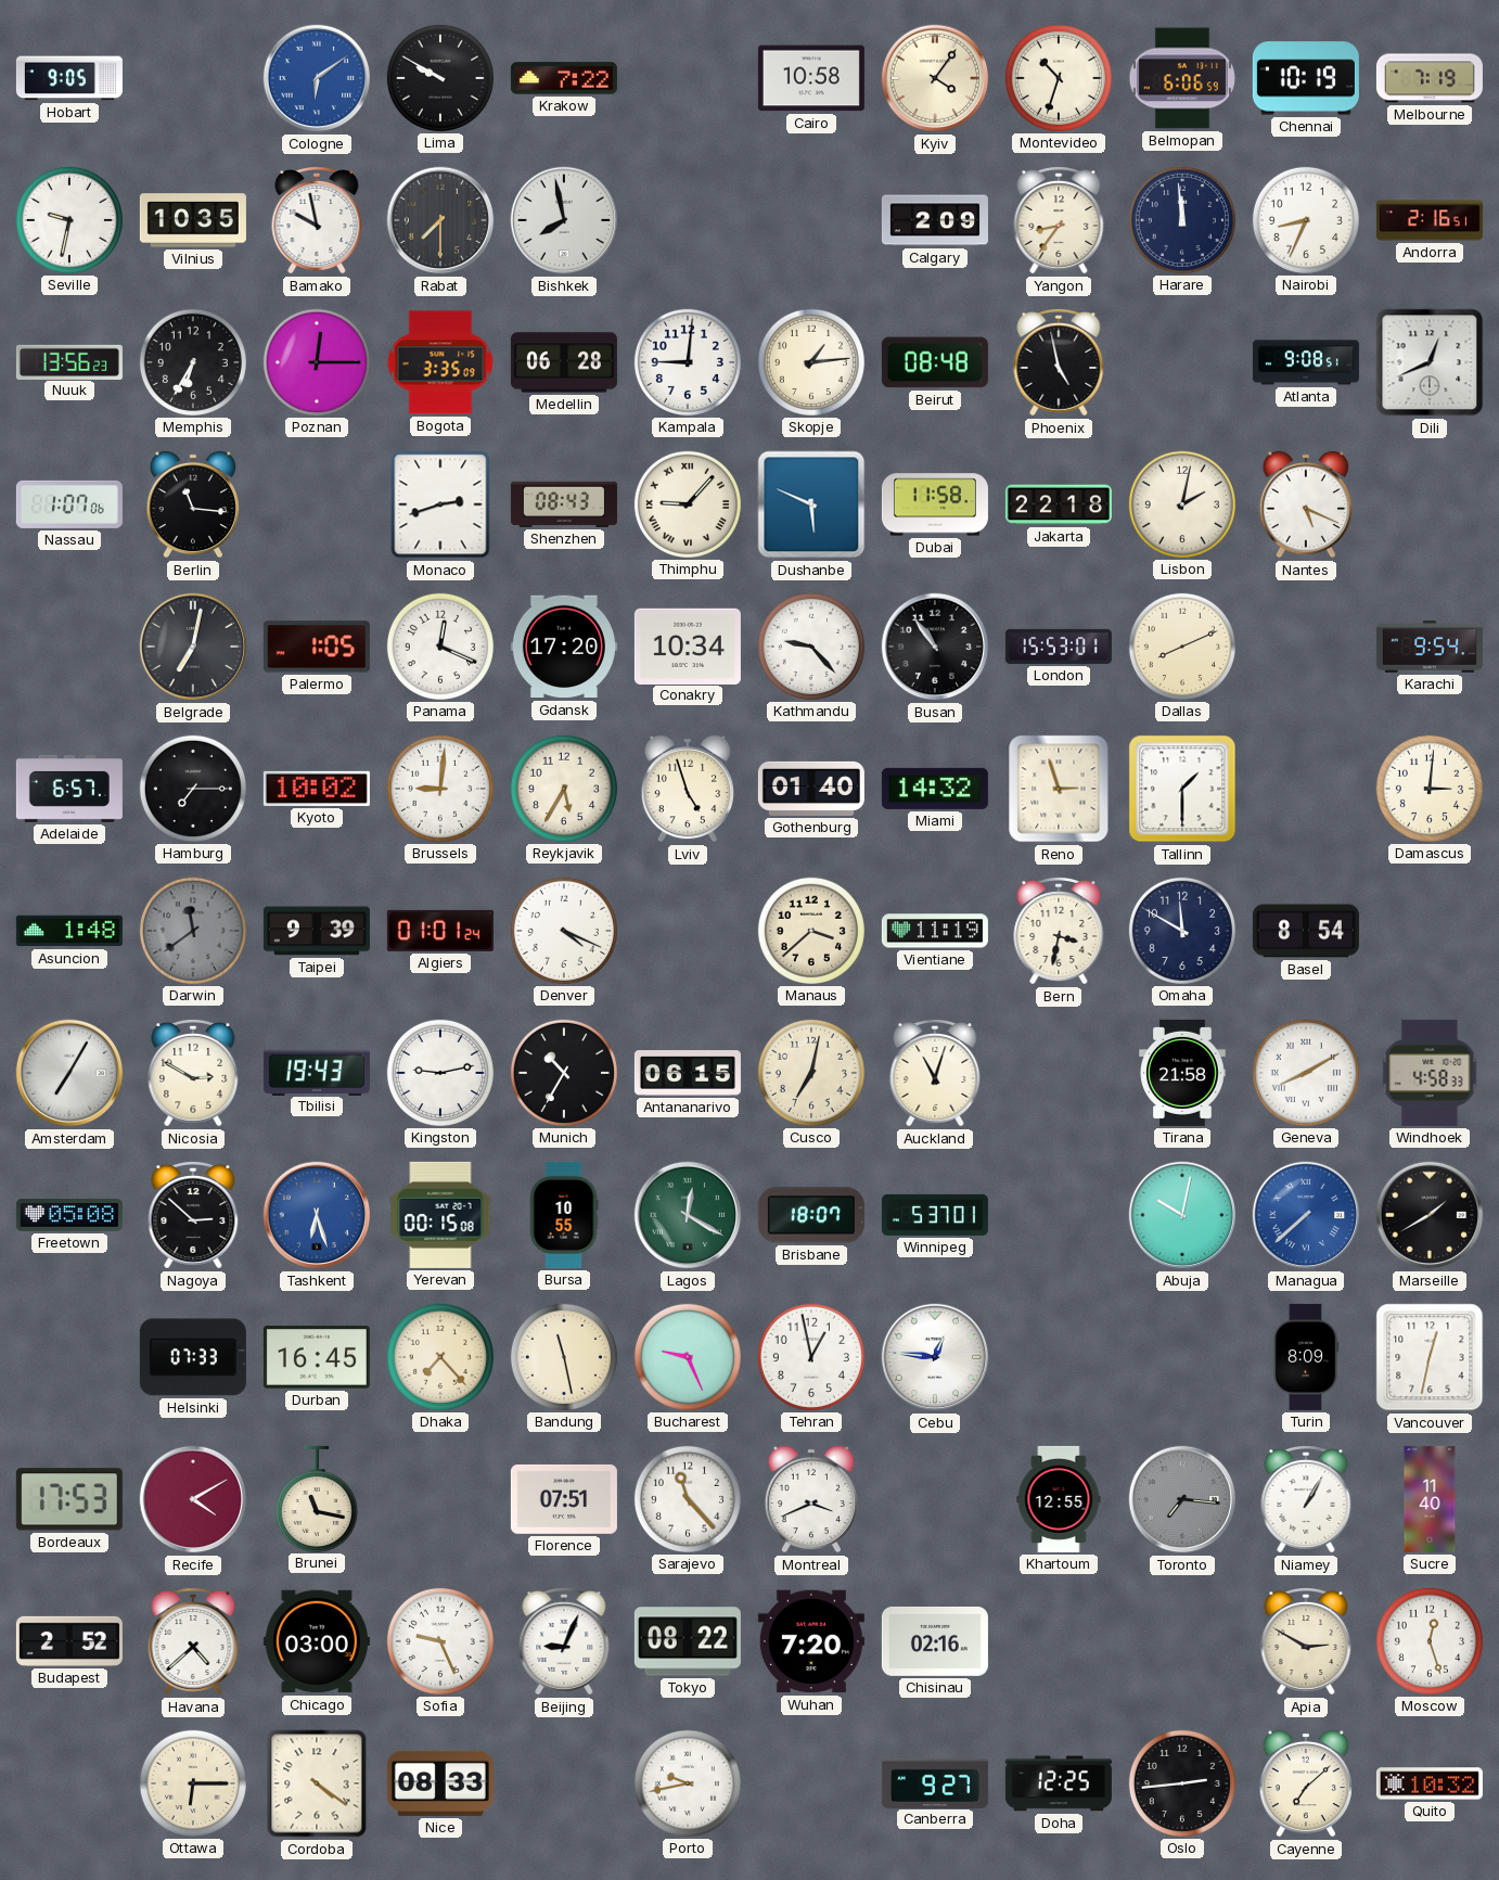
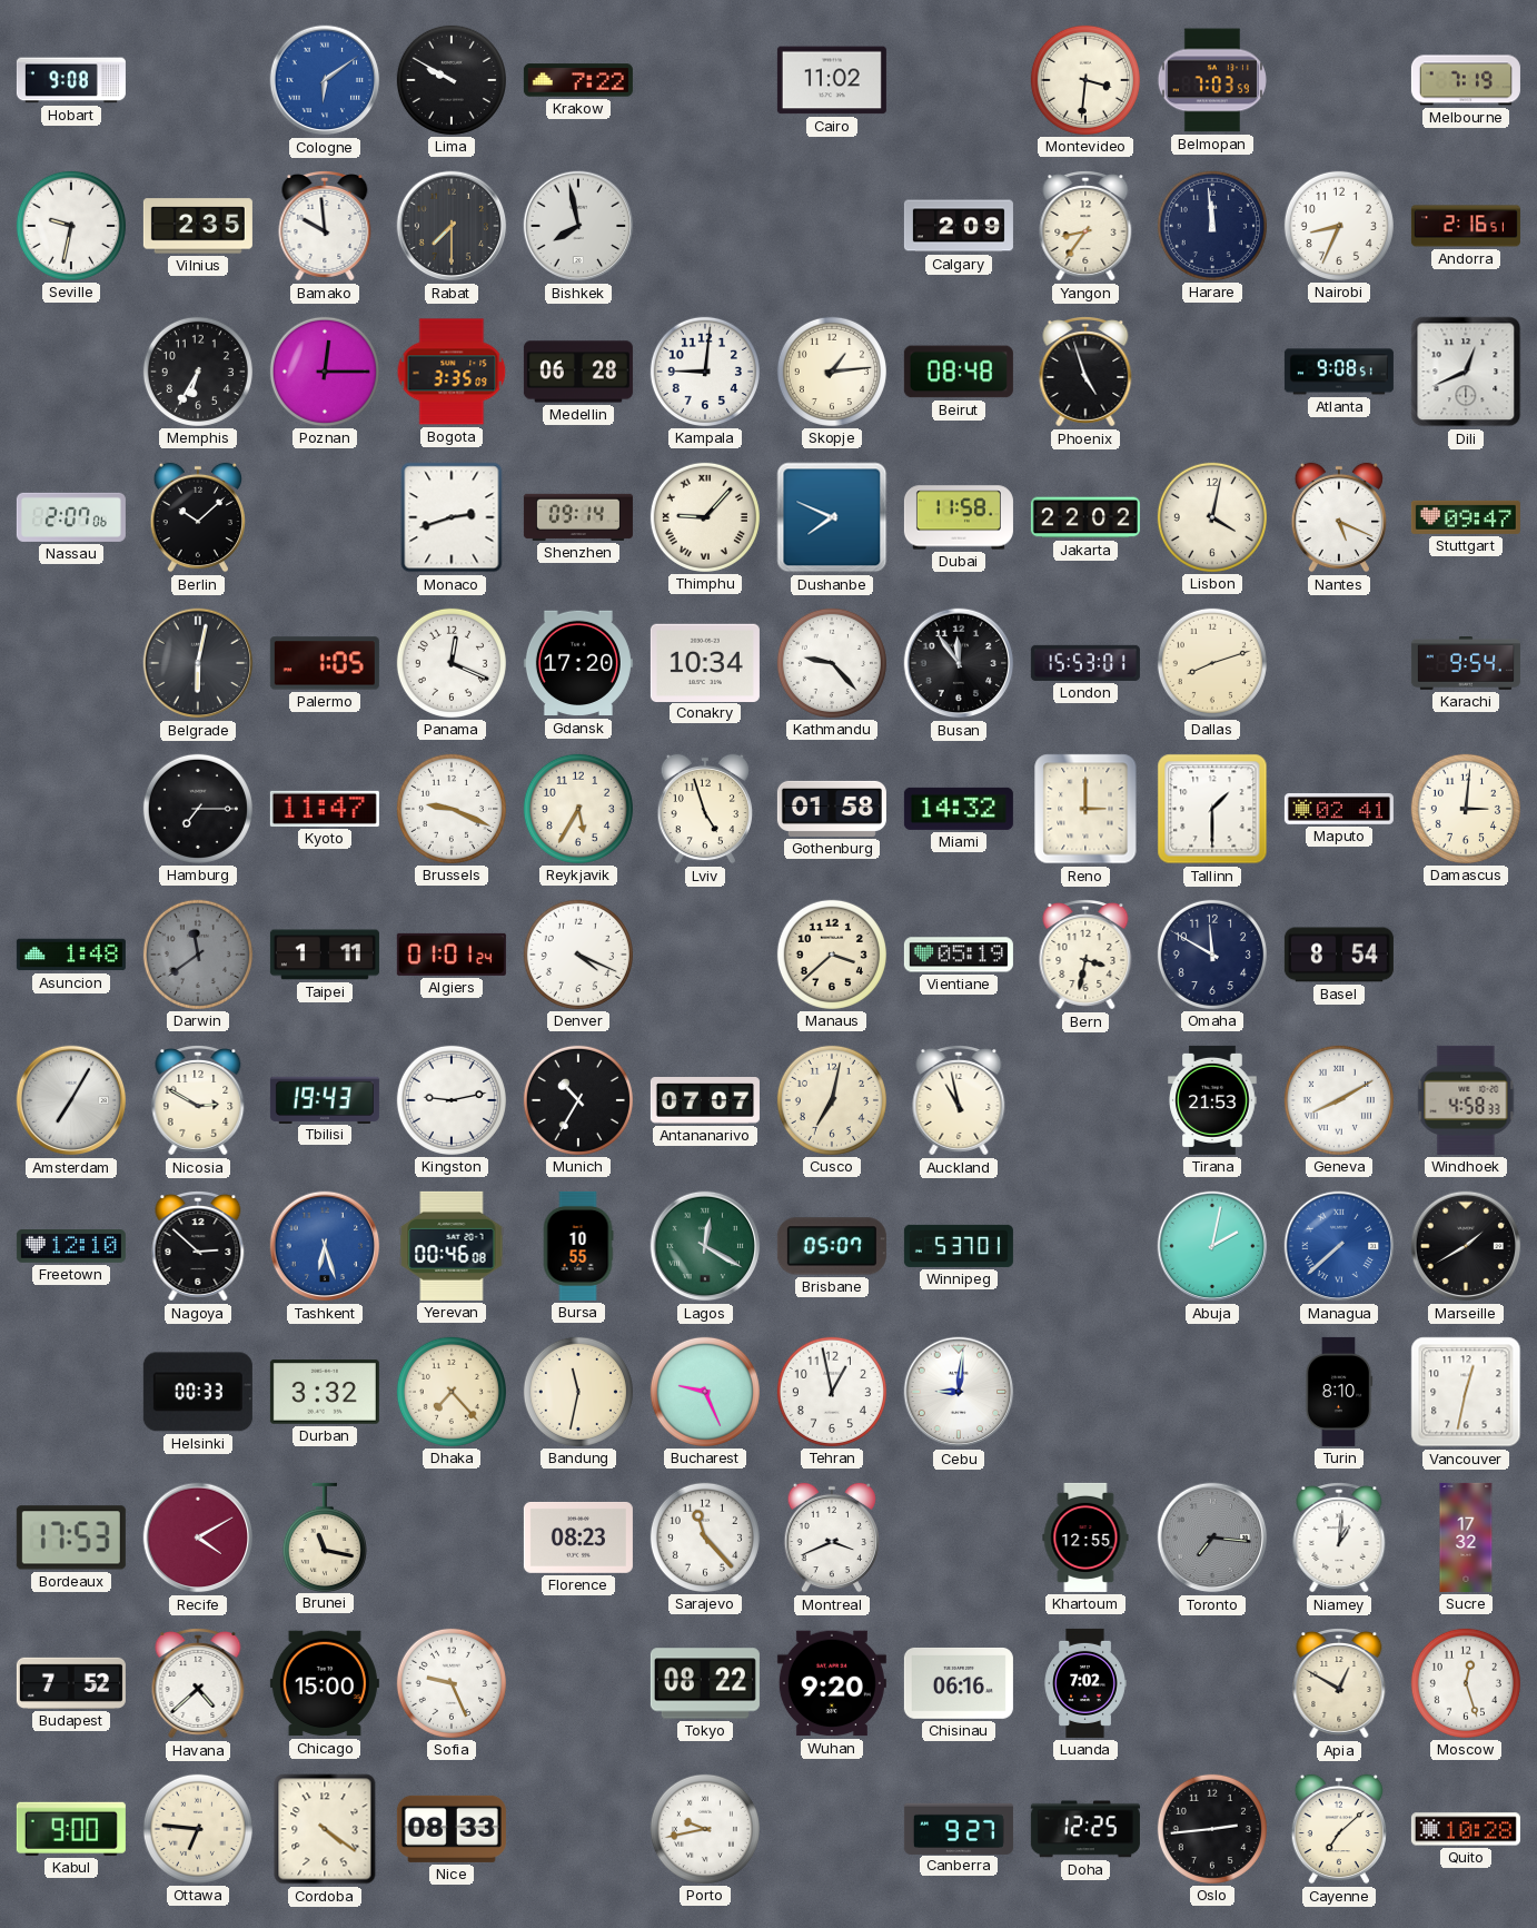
Hobart: 9:05 -> 9:08 (71, 80)
Cairo: 10:58 -> 11:02 (832, 80)
Kyiv: 4:06 -> none (935, 78)
Montevideo: 10:33 -> 3:31 (1085, 80)
Belmopan: 6:06 -> 7:03 (1212, 80)
Chennai: 10:19 -> none (1306, 78)
Vilnius: 10:35 -> 2:35 (198, 226)
Bamako: 9:58 -> 9:59 (325, 227)
Nuuk: 13:56 -> none (69, 361)
Phoenix: 4:58 -> 4:57 (1085, 373)
Nassau: 1:07 -> 2:07 (71, 517)
Berlin: 11:16 -> 10:08 (197, 517)
Shenzhen: 08:43 -> 09:14 (578, 517)
Dushanbe: 5:49 -> 7:49 (832, 517)
Jakarta: 22:18 -> 22:02 (1085, 517)
Lisbon: 2:02 -> 4:02 (1212, 517)
Stuttgart: none -> 09:47 (1466, 517)
Belgrade: 7:02 -> 6:02 (198, 663)
Busan: 10:54 -> 11:54 (959, 663)
Dallas: 8:11 -> 8:12 (1212, 663)
Adelaide: 6:57 -> none (69, 789)
Kyoto: 10:02 -> 11:47 (325, 809)
Brussels: 9:01 -> 9:19 (452, 809)
Gothenburg: 01:40 -> 01:58 (832, 809)
Reno: 2:57 -> 3:00 (1085, 809)
Maputo: none -> 02:41 (1339, 810)
Taipei: 9:39 -> 1:11 (325, 955)
Vientiane: 11:19 -> 05:19 (959, 955)
Antananarivo: 06:15 -> 07:07 (705, 1100)
Auckland: 11:03 -> 10:58 (959, 1101)
Tirana: 21:58 -> 21:53 (1212, 1100)
Freetown: 05:08 -> 12:10 (71, 1247)
Yerevan: 00:15 -> 00:46 (452, 1246)
Brisbane: 18:07 -> 05:07 (832, 1246)
Abuja: 10:02 -> 2:02 (1212, 1246)
Helsinki: 07:33 -> 00:33 (198, 1392)
Durban: 16:45 -> 3:32 (325, 1392)
Bandung: 11:28 -> 11:32 (578, 1392)
Cebu: 12:46 -> 9:01 (959, 1392)
Turin: 8:09 -> 8:10 (1339, 1392)
Florence: 07:51 -> 08:23 (578, 1538)
Niamey: 1:05 -> 1:01 (1339, 1539)
Sucre: 11:40 -> 17:32 (1466, 1538)
Budapest: 2:52 -> 7:52 (71, 1683)
Chicago: 03:00 -> 15:00 (325, 1683)
Beijing: 9:04 -> none (564, 1642)
Wuhan: 7:20 -> 9:20 (832, 1683)
Chisinau: 02:16 -> 06:16 (959, 1683)
Luanda: none -> 7:02 (1085, 1683)
Apia: 2:50 -> 12:50 (1339, 1684)
Kabul: none -> 9:00 (71, 1829)
Ottawa: 6:15 -> 6:46 (198, 1829)
Quito: 10:32 -> 10:28 (1466, 1829)
